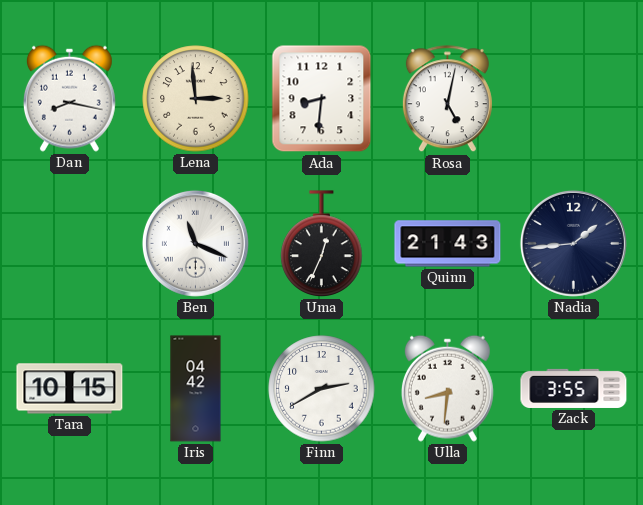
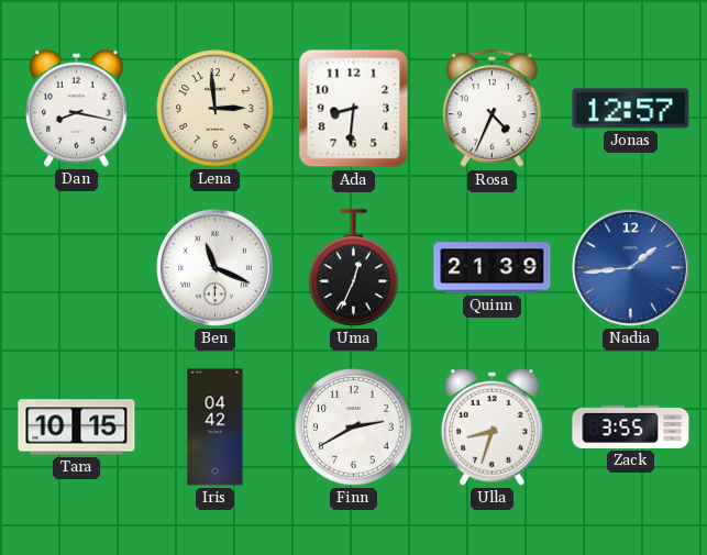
Rosa: 5:02 -> 4:34 (491, 109)
Jonas: none -> 12:57 (631, 109)
Quinn: 21:43 -> 21:39 (493, 268)
Nadia dial: navy -> blue (630, 267)
Ulla: 8:31 -> 8:33 (491, 426)
